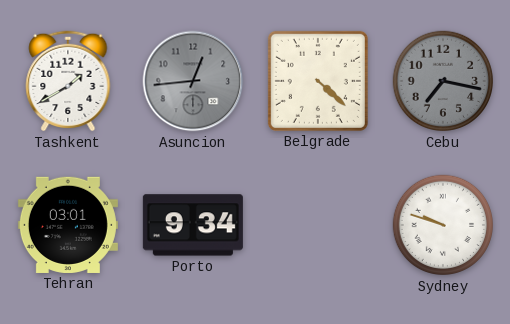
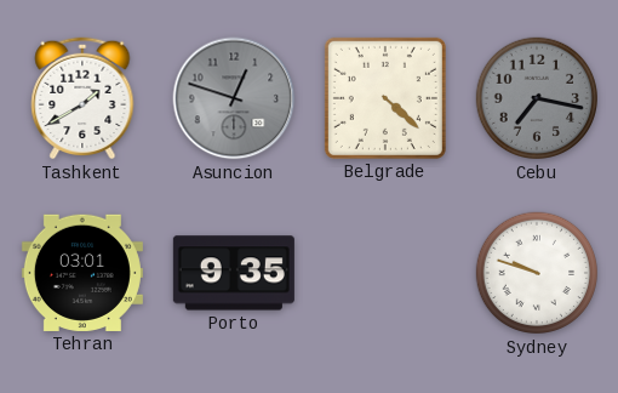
Asuncion: 12:44 -> 12:48 (234, 98)
Porto: 9:34 -> 9:35 (234, 273)
